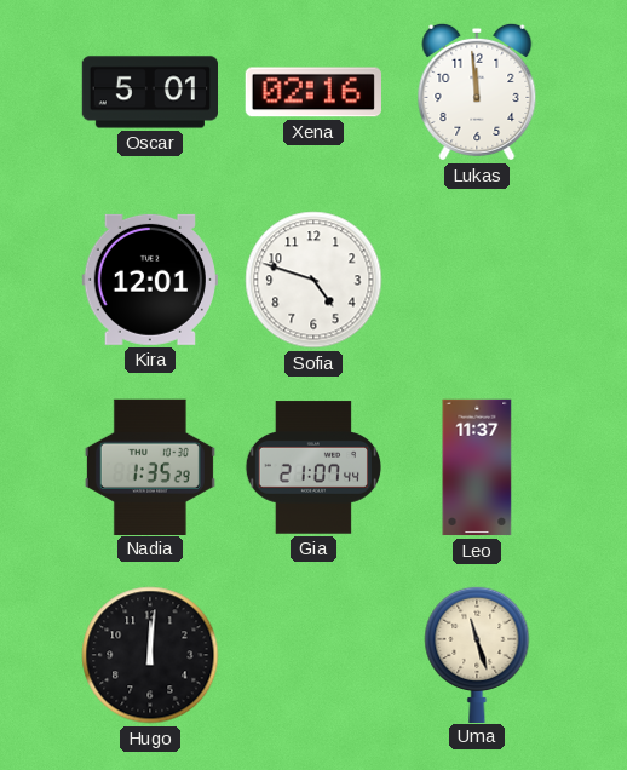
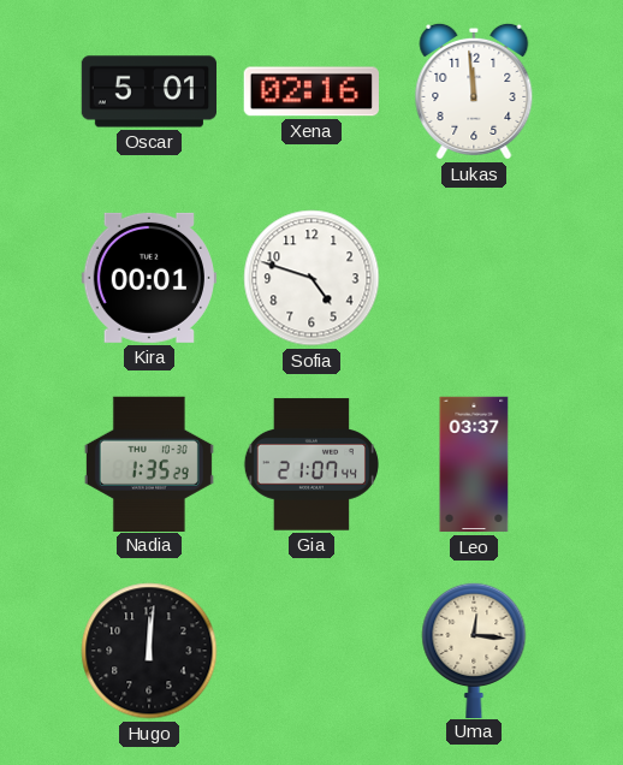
Kira: 12:01 -> 00:01 (149, 278)
Leo: 11:37 -> 03:37 (474, 464)
Uma: 11:27 -> 12:16 (474, 650)
